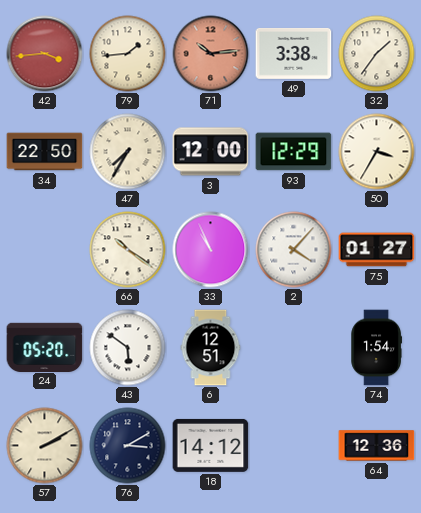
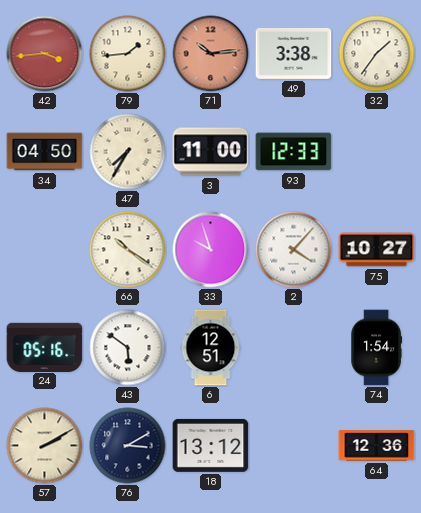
34: 22:50 -> 04:50 (45, 152)
3: 12:00 -> 11:00 (211, 152)
93: 12:29 -> 12:33 (294, 152)
50: 3:35 -> none (377, 152)
33: 10:56 -> 9:57 (211, 250)
75: 01:27 -> 10:27 (377, 250)
24: 05:20 -> 05:16 (45, 347)
18: 14:12 -> 13:12 (211, 445)
